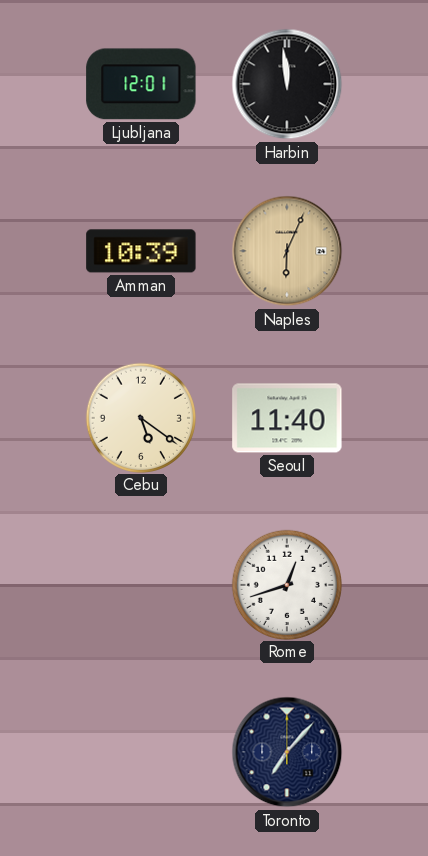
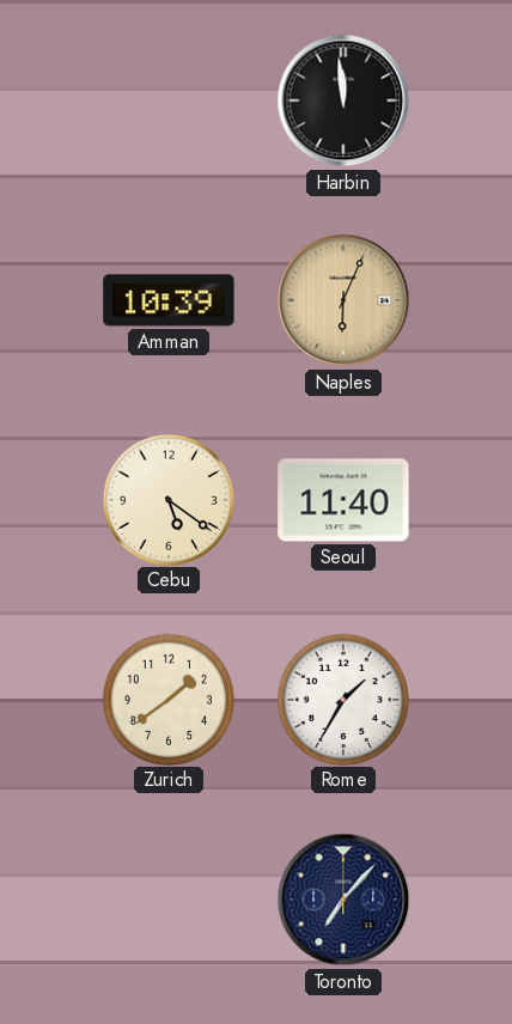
Ljubljana: 12:01 -> none (141, 84)
Zurich: none -> 1:39 (167, 699)
Rome: 12:42 -> 1:35 (342, 699)
